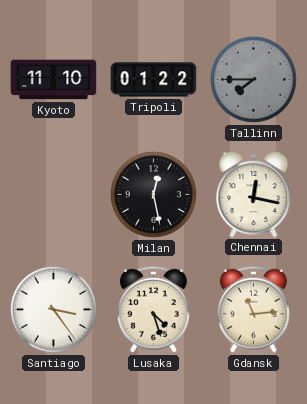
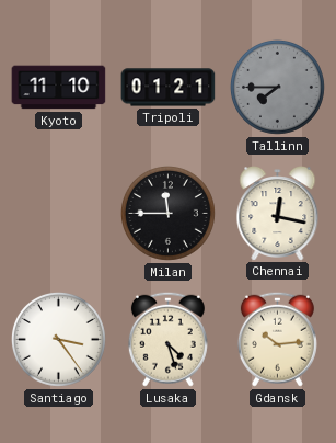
Tripoli: 01:22 -> 01:21 (169, 88)
Milan: 12:28 -> 11:45 (167, 213)
Gdansk: 11:14 -> 10:14 (277, 339)
